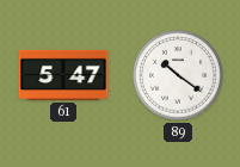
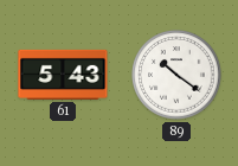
61: 5:47 -> 5:43 (63, 75)
